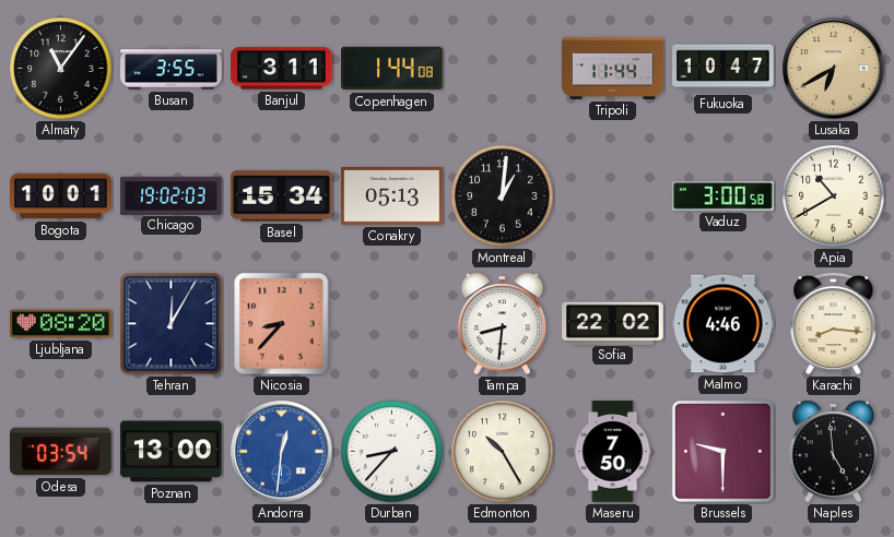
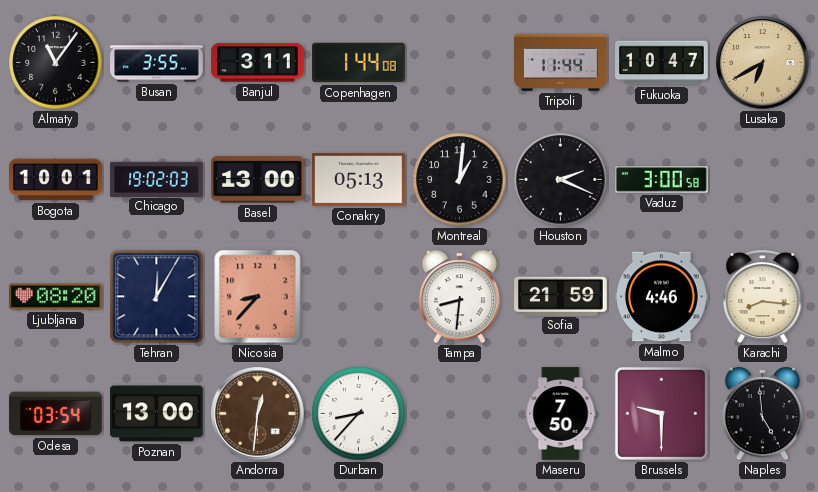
Basel: 15:34 -> 13:00 (258, 180)
Houston: none -> 2:19 (561, 180)
Apia: 10:40 -> none (834, 196)
Sofia: 22:02 -> 21:59 (561, 296)
Andorra dial: blue -> brown (258, 414)
Edmonton: 10:25 -> none (503, 452)
